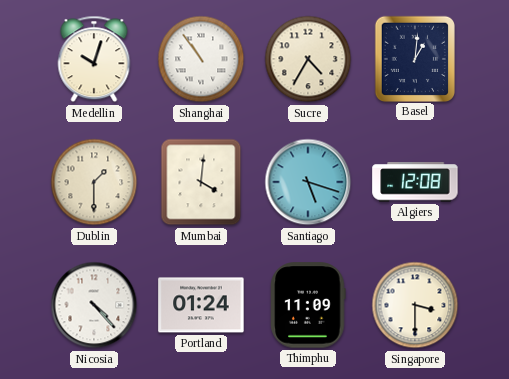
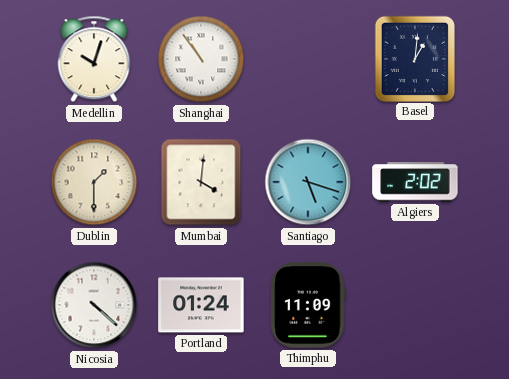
Sucre: 4:35 -> none (308, 59)
Algiers: 12:08 -> 2:02 (415, 182)
Nicosia: 4:23 -> 4:22 (94, 305)
Singapore: 3:30 -> none (415, 305)
